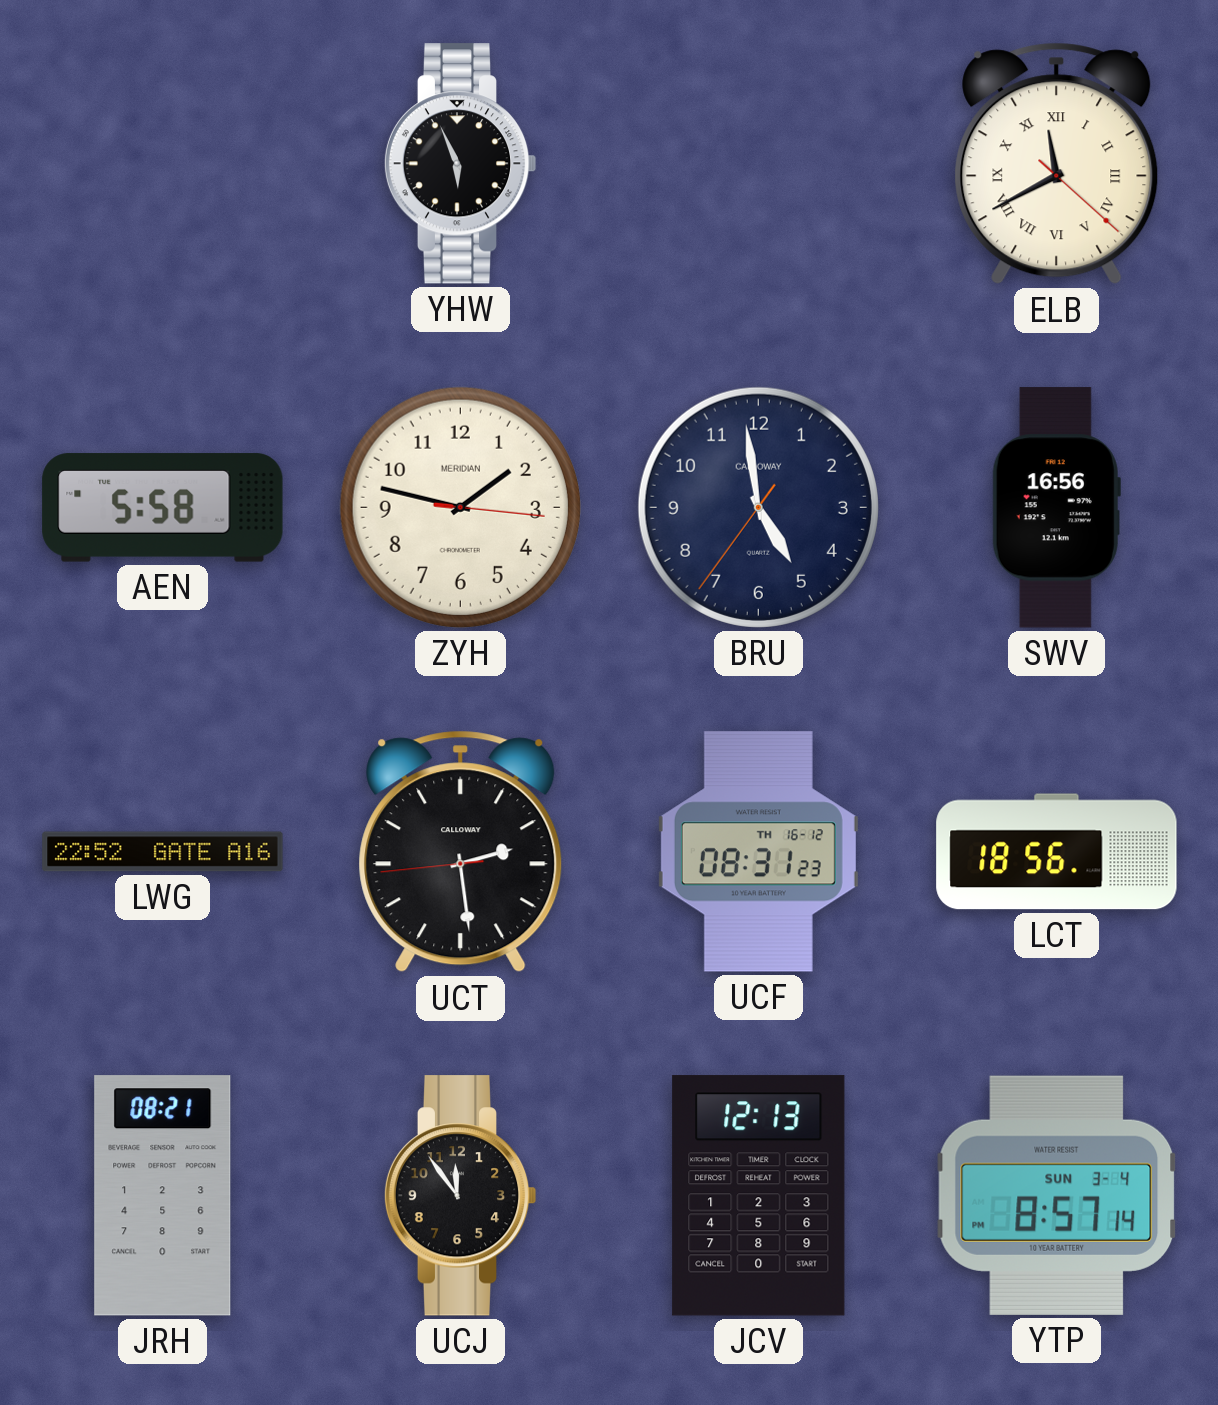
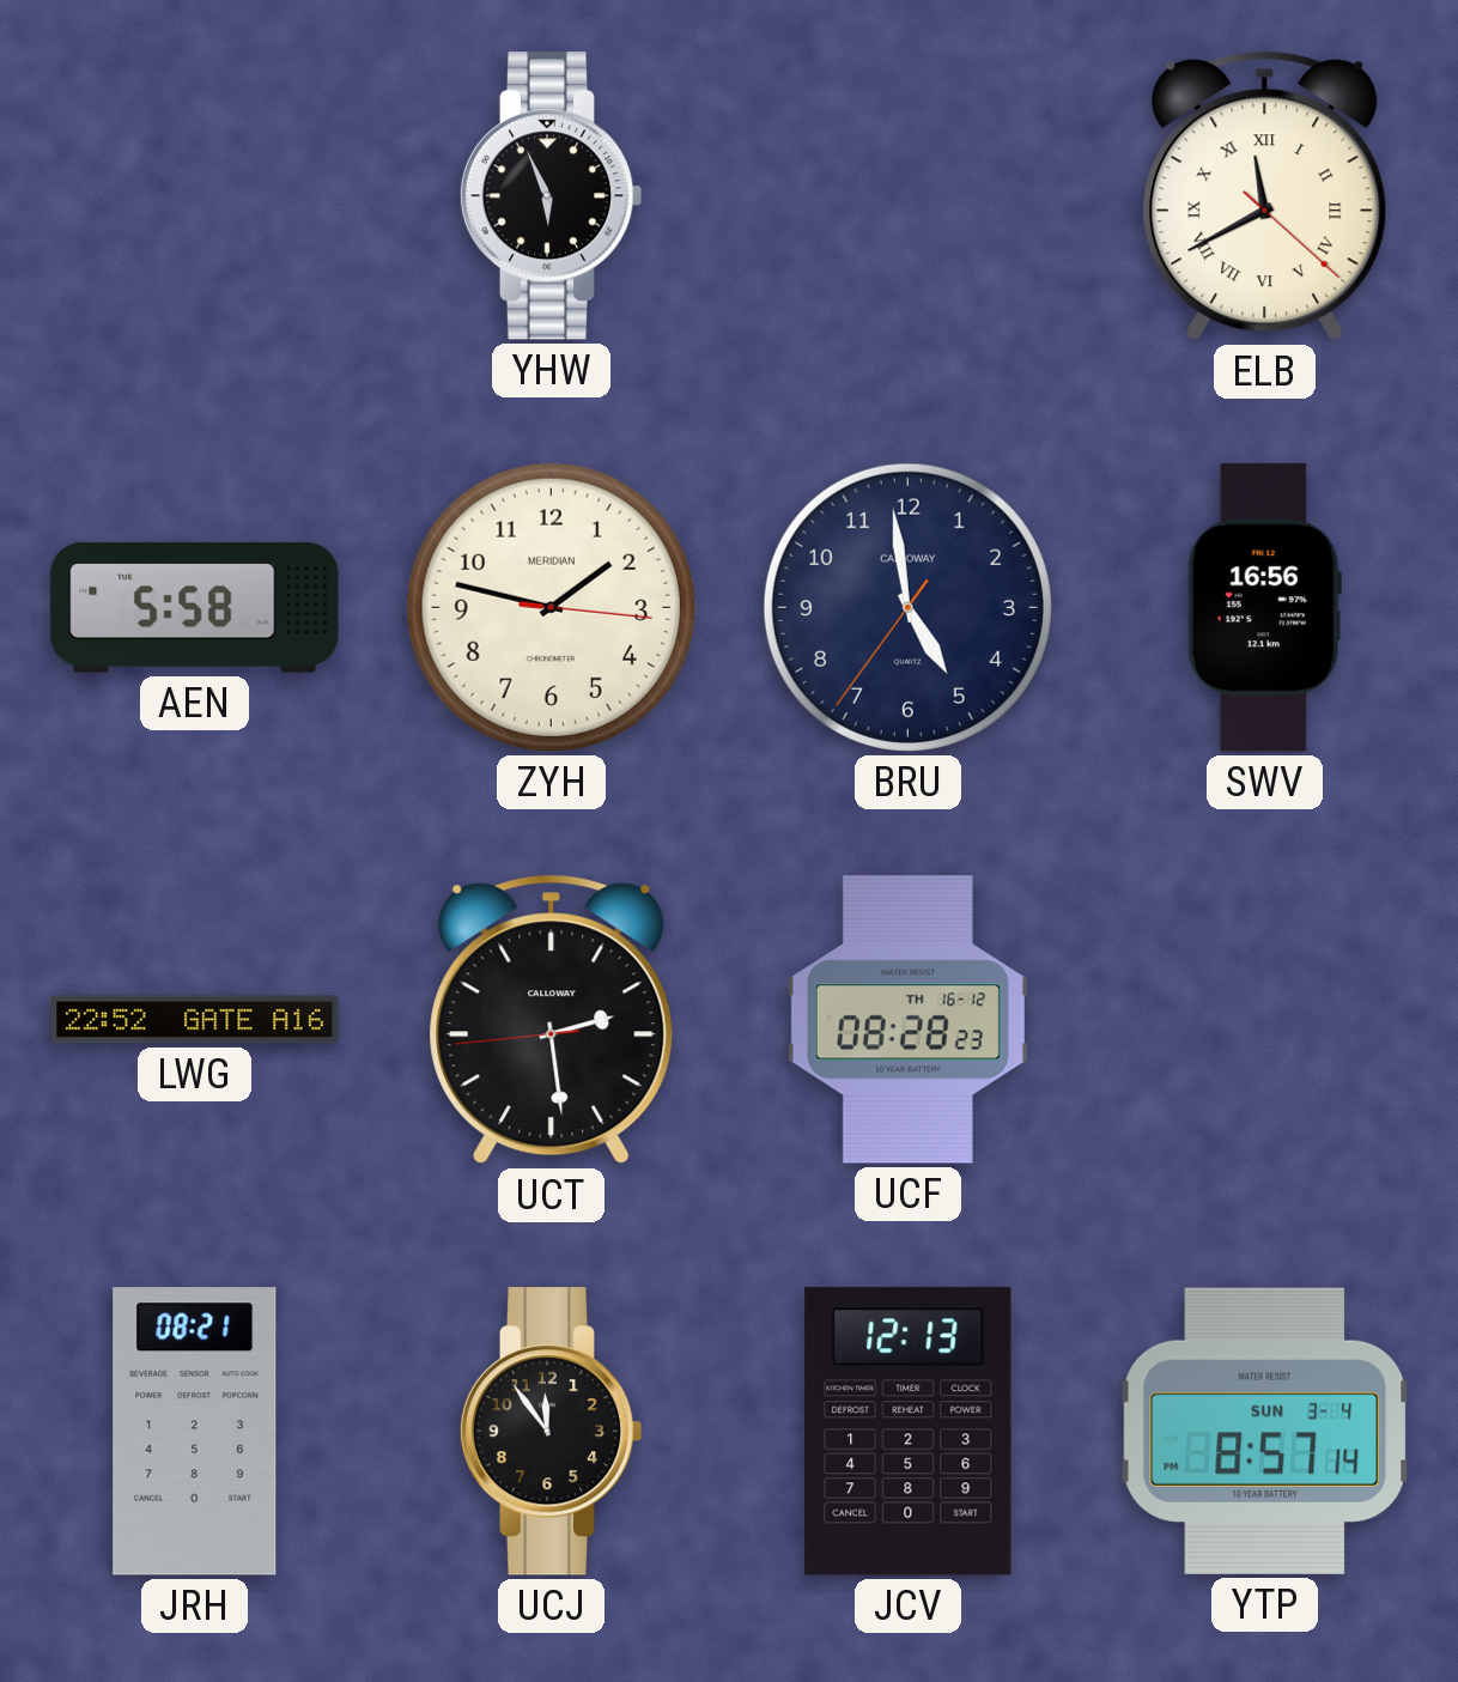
UCF: 08:31 -> 08:28 (907, 1020)
LCT: 18:56 -> none (1057, 852)
